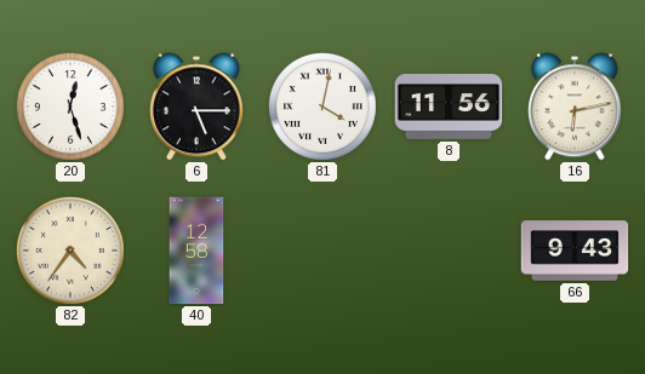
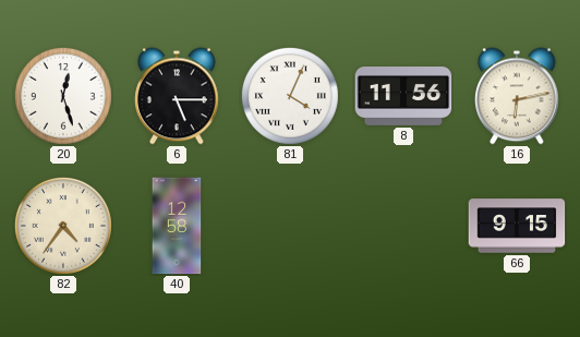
81: 4:02 -> 4:04 (290, 96)
66: 9:43 -> 9:15 (517, 226)
